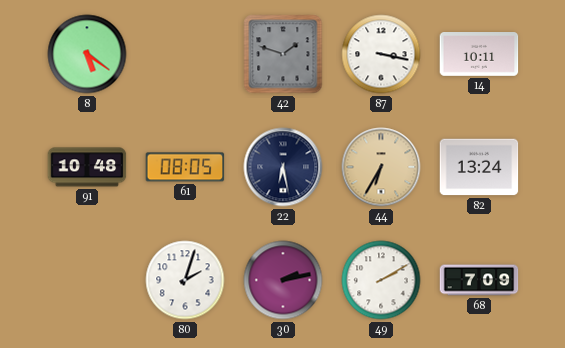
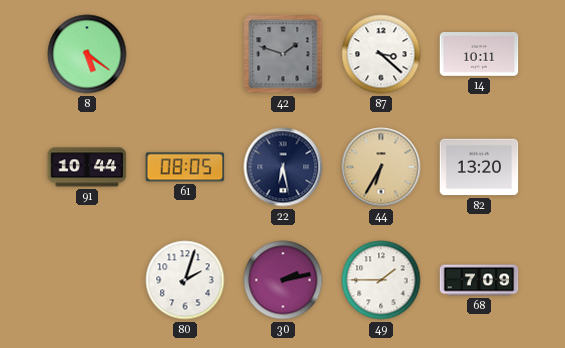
87: 3:17 -> 3:22 (381, 54)
91: 10:48 -> 10:44 (87, 167)
82: 13:24 -> 13:20 (479, 167)
49: 2:10 -> 1:45 (381, 280)
